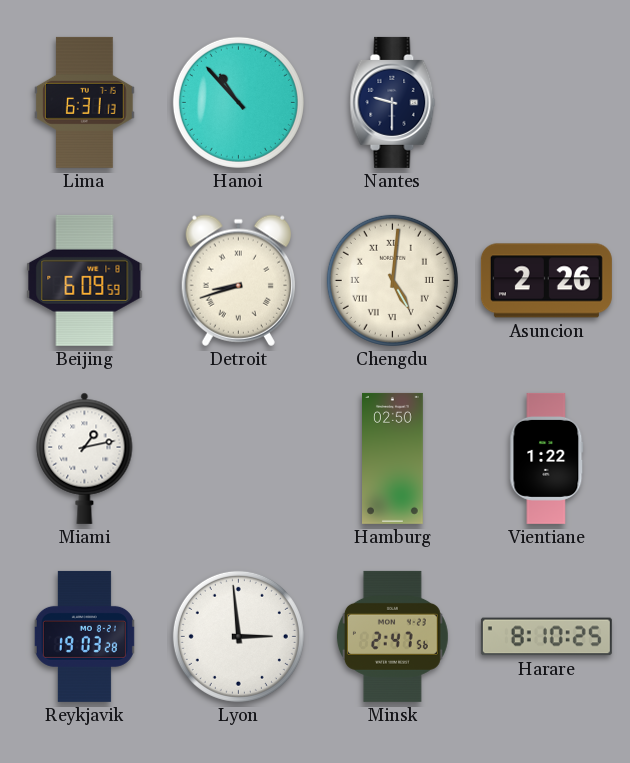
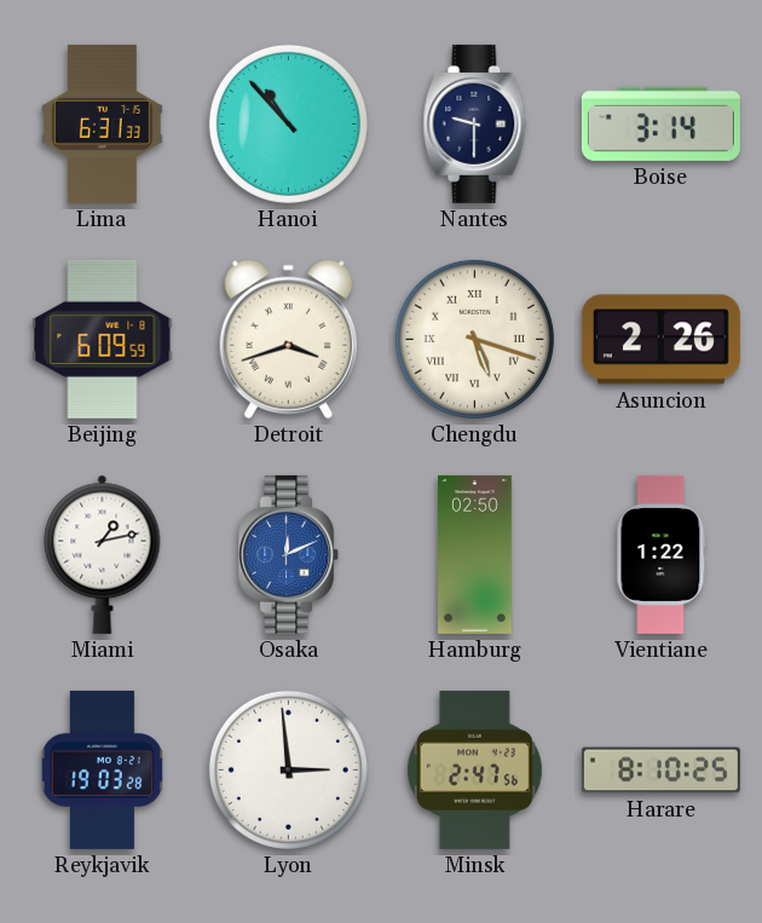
Lima: 6:31:13 -> 6:31:33 (102, 123)
Boise: none -> 3:14 (660, 123)
Detroit: 8:42 -> 3:42 (288, 339)
Chengdu: 5:01 -> 5:18 (474, 339)
Osaka: none -> 12:11 (289, 554)
